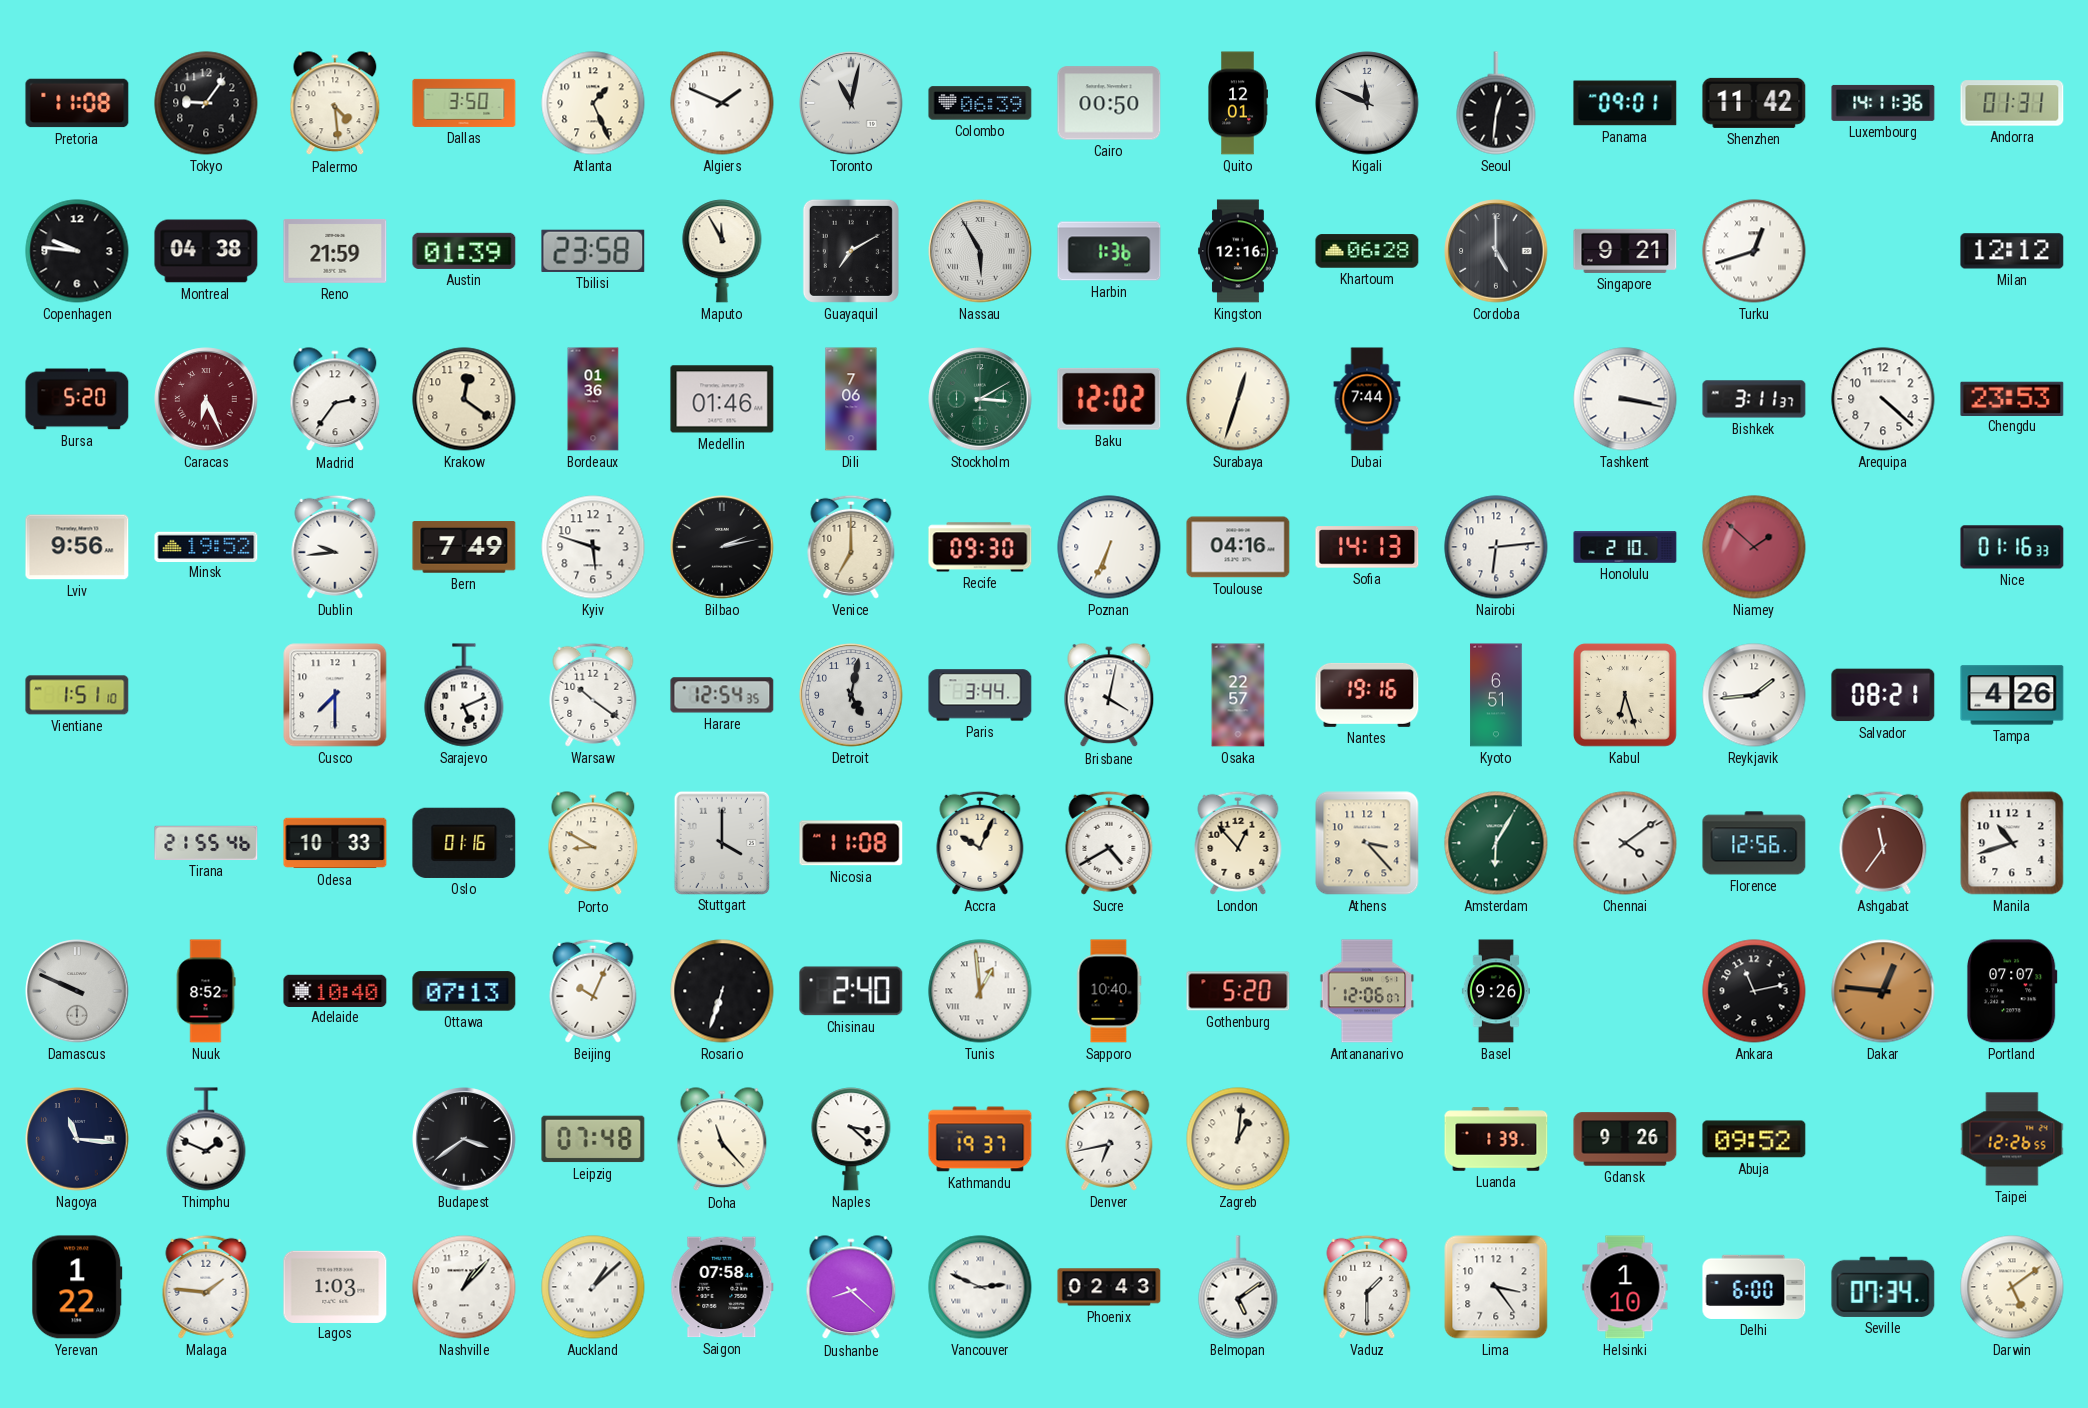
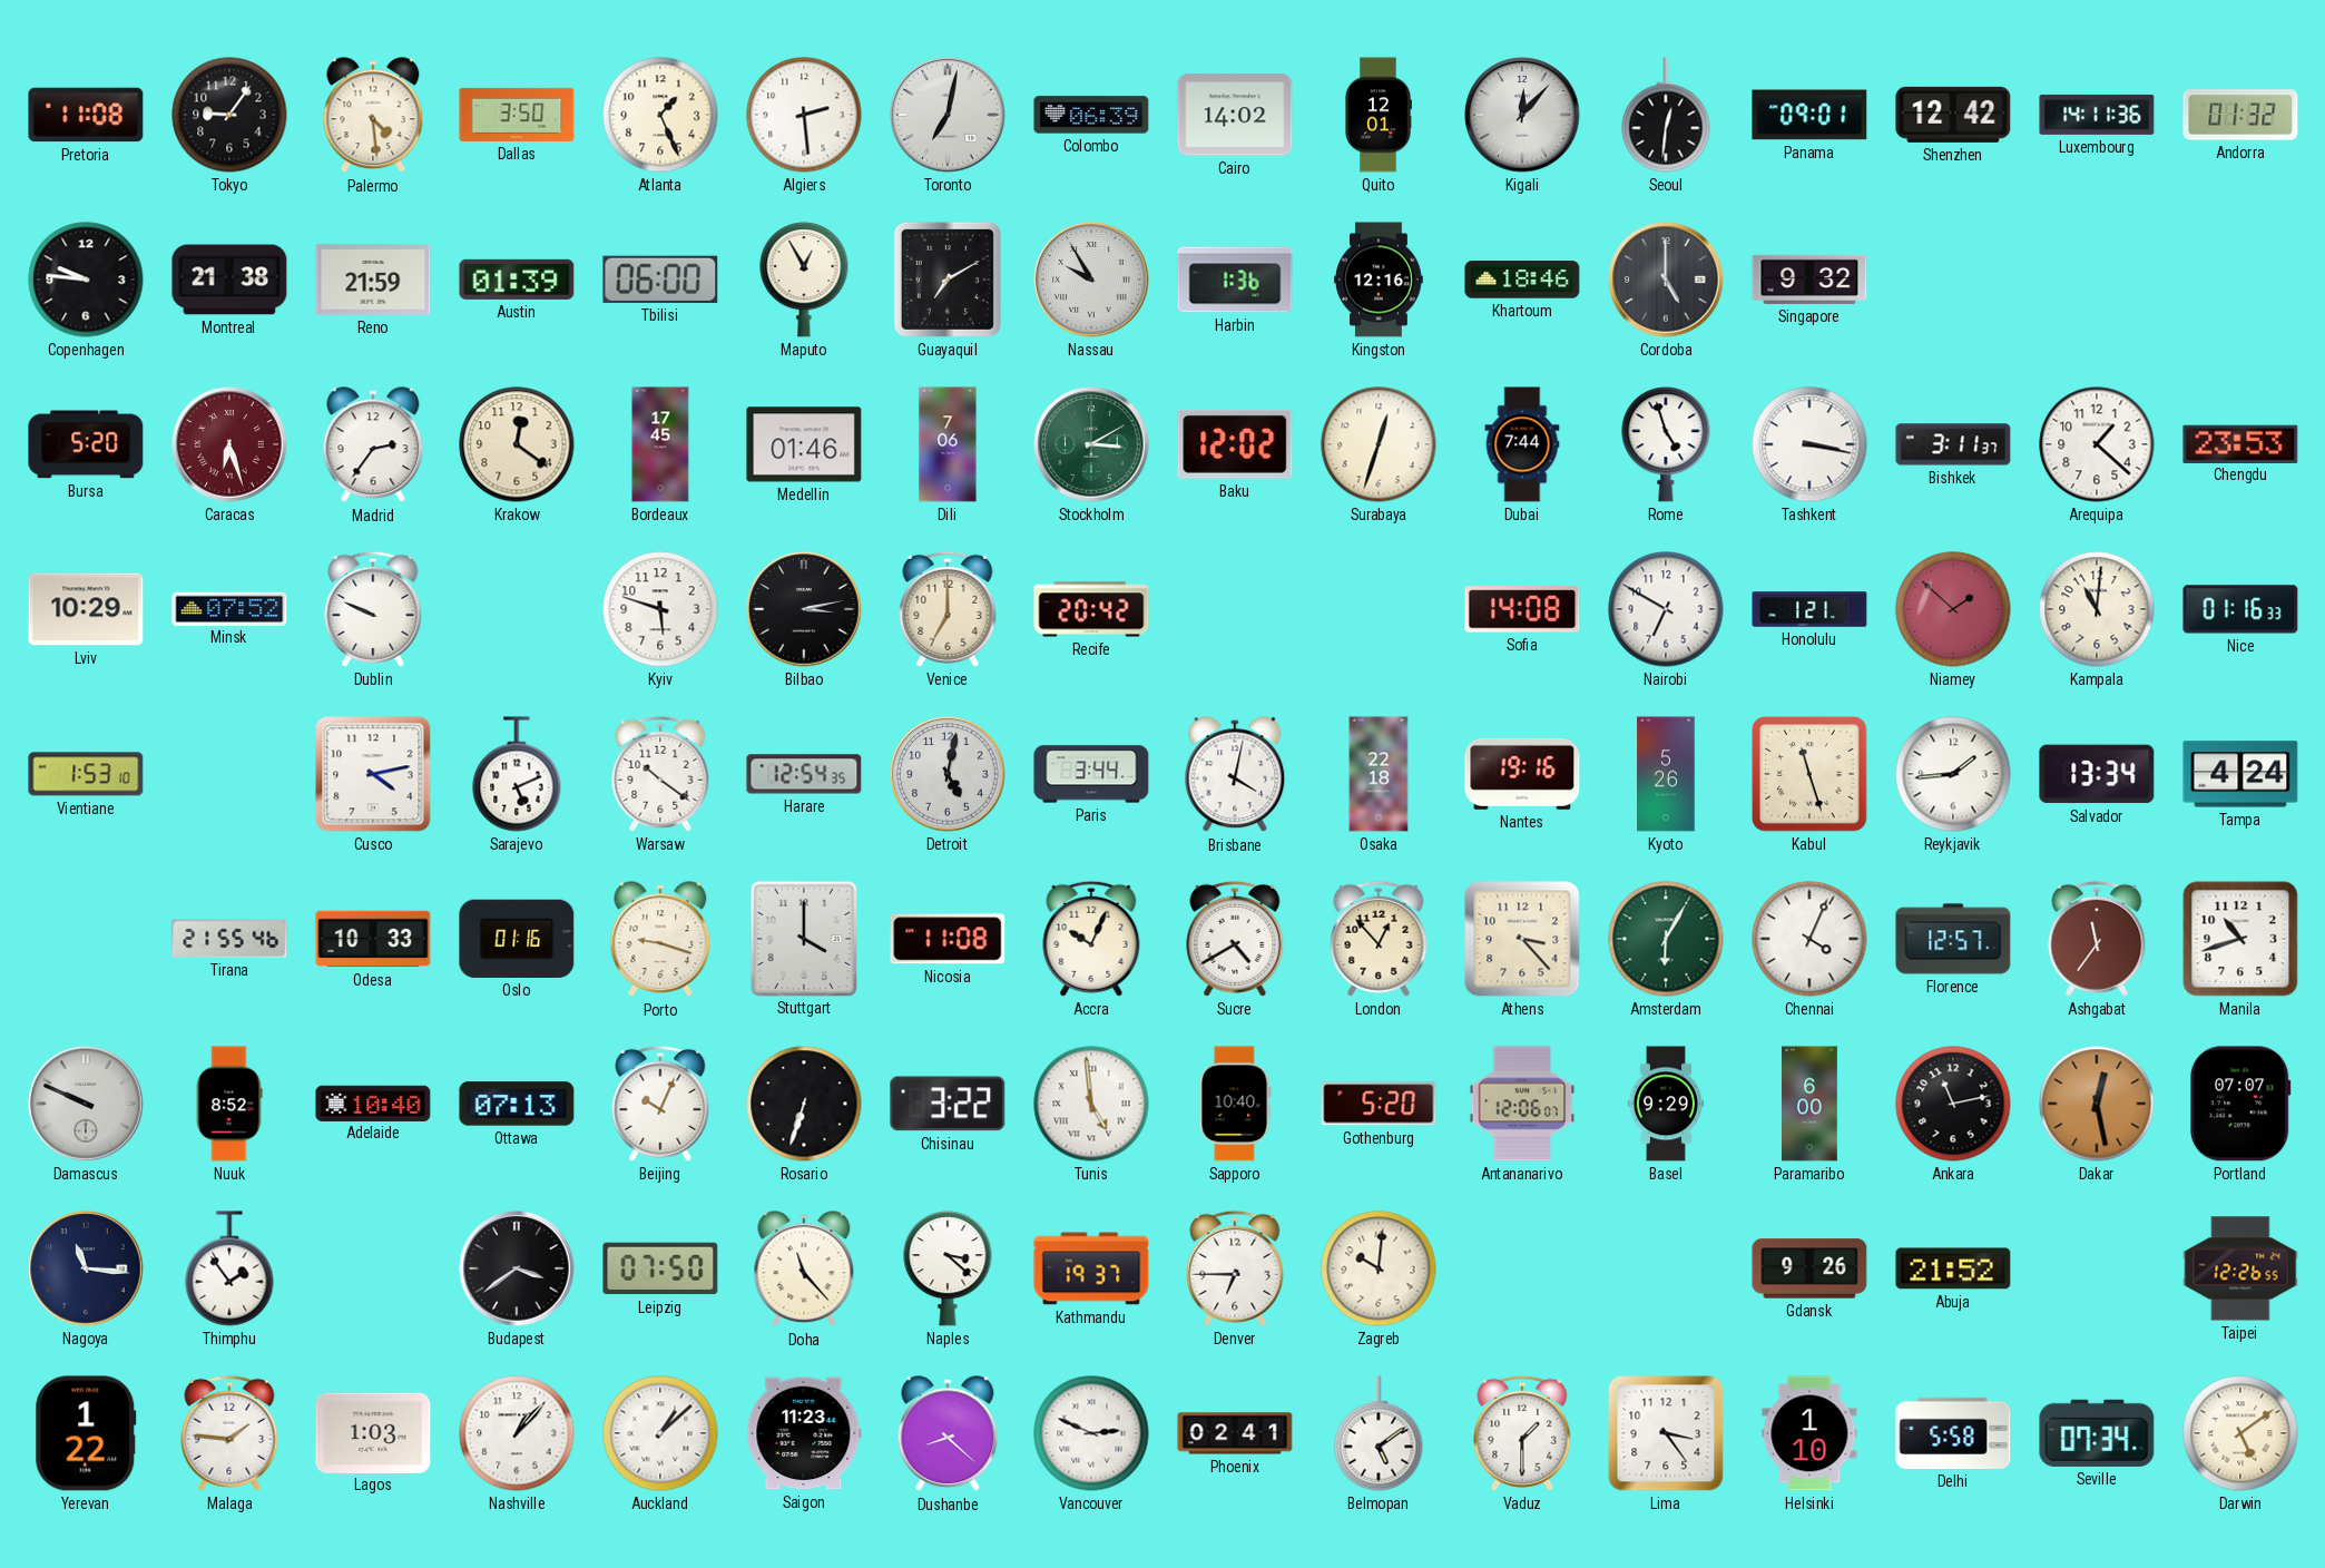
Algiers: 1:49 -> 2:29 (804, 115)
Toronto: 11:02 -> 7:02 (948, 115)
Cairo: 00:50 -> 14:02 (1235, 115)
Kigali: 11:49 -> 12:07 (1522, 115)
Shenzhen: 11:42 -> 12:42 (1953, 115)
Andorra: 01:31 -> 01:32 (2240, 115)
Montreal: 04:38 -> 21:38 (229, 280)
Tbilisi: 23:58 -> 06:00 (660, 280)
Maputo: 11:55 -> 12:55 (804, 280)
Nassau: 5:55 -> 9:55 (1091, 280)
Khartoum: 06:28 -> 18:46 (1522, 280)
Singapore: 9:21 -> 9:32 (1809, 280)
Turku: 12:42 -> none (1754, 251)
Milan: 12:12 -> none (2012, 251)
Caracas: 6:26 -> 6:27 (229, 444)
Bordeaux: 01:36 -> 17:45 (660, 444)
Rome: none -> 4:57 (1666, 444)
Arequipa: 4:22 -> 1:22 (2097, 444)
Lviv: 9:56 -> 10:29 (86, 609)
Minsk: 19:52 -> 07:52 (229, 608)
Dublin: 9:44 -> 9:49 (373, 609)
Bern: 7:49 -> none (464, 547)
Bilbao: 2:13 -> 3:13 (804, 609)
Recife: 09:30 -> 20:42 (1091, 609)
Poznan: 6:34 -> none (1109, 547)
Toulouse: 04:16 -> none (1238, 547)
Sofia: 14:13 -> 14:08 (1522, 609)
Nairobi: 6:14 -> 6:50 (1666, 609)
Honolulu: 2:10 -> 1:21 (1809, 609)
Kampala: none -> 11:01 (2097, 609)
Vientiane: 1:51 -> 1:53 (86, 774)
Cusco: 7:30 -> 4:13 (373, 774)
Osaka: 22:57 -> 22:18 (1379, 774)
Kyoto: 6:51 -> 5:26 (1666, 774)
Kabul: 6:27 -> 11:27 (1809, 774)
Salvador: 08:21 -> 13:34 (2097, 774)
Tampa: 4:26 -> 4:24 (2240, 774)
Porto: 8:50 -> 9:18 (660, 940)
Chennai: 4:09 -> 4:04 (1809, 939)
Florence: 12:56 -> 12:57 (1953, 939)
Chisinau: 2:40 -> 3:22 (948, 1104)
Tunis: 12:59 -> 4:59 (1091, 1104)
Basel: 9:26 -> 9:29 (1666, 1104)
Paramaribo: none -> 6:00 (1809, 1104)
Dakar: 12:46 -> 12:28 (2097, 1104)
Thimphu: 1:49 -> 1:54 (229, 1268)
Leipzig: 07:48 -> 07:50 (660, 1268)
Denver: 6:43 -> 6:45 (1235, 1268)
Zagreb: 1:01 -> 10:01 (1379, 1268)
Luanda: 1:39 -> none (1496, 1139)
Abuja: 09:52 -> 21:52 (1953, 1268)
Saigon: 07:58 -> 11:23 (804, 1433)
Phoenix: 02:43 -> 02:41 (1235, 1433)
Delhi: 6:00 -> 5:58 (1953, 1433)
